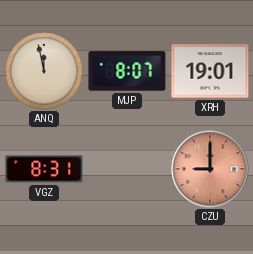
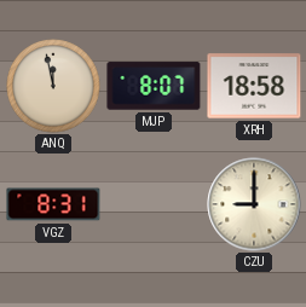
XRH: 19:01 -> 18:58 (254, 86)
CZU dial: salmon -> cream (254, 204)
